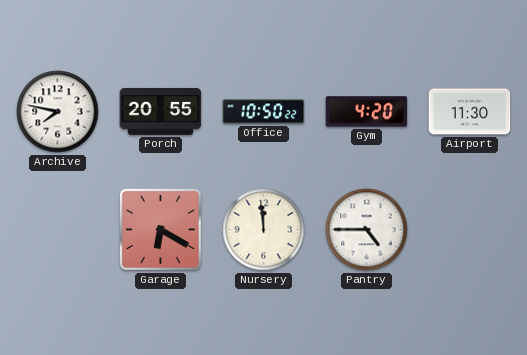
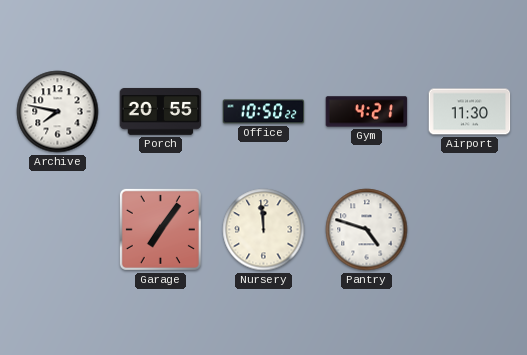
Gym: 4:20 -> 4:21 (367, 112)
Garage: 6:20 -> 7:06 (160, 229)
Pantry: 4:45 -> 4:48 (367, 230)
